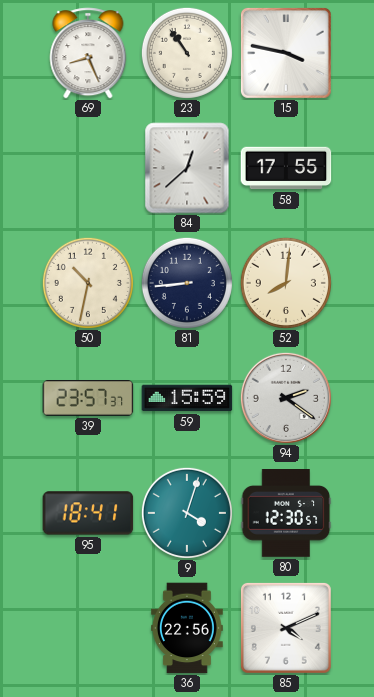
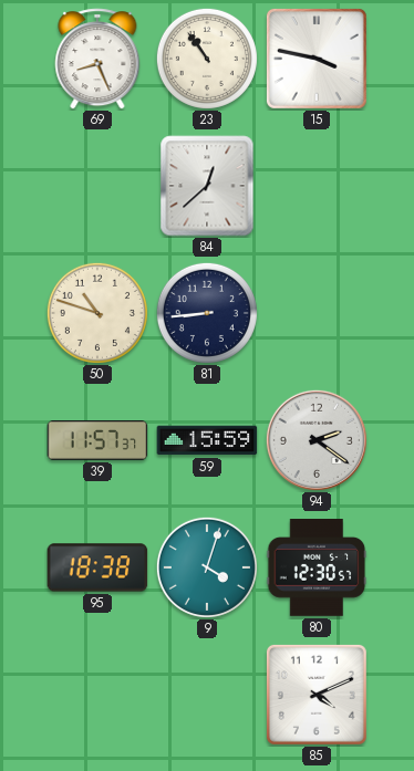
58: 17:55 -> none (286, 168)
50: 10:32 -> 10:48 (97, 313)
52: 8:01 -> none (286, 283)
39: 23:57 -> 11:57 (97, 441)
95: 18:41 -> 18:38 (97, 567)
36: 22:56 -> none (187, 628)
